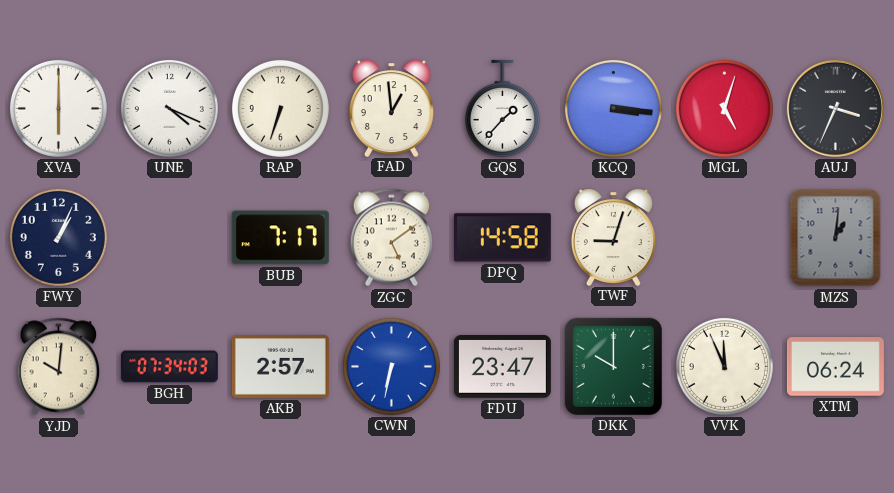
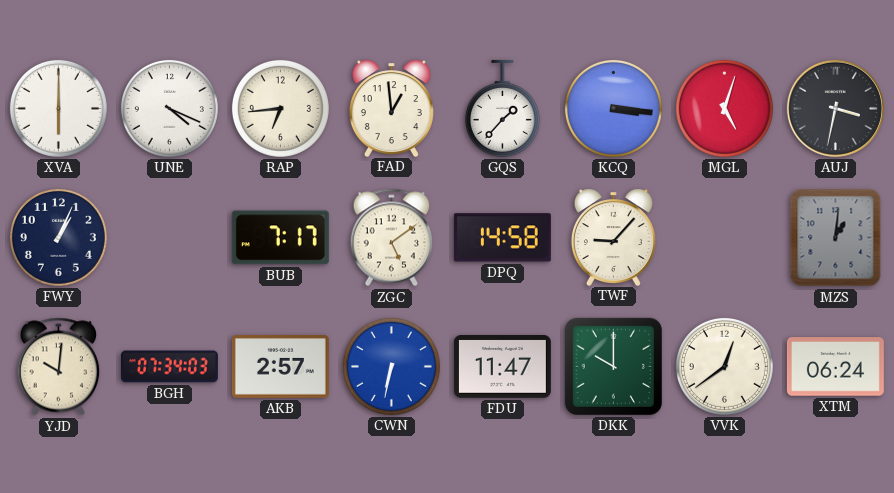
RAP: 6:33 -> 6:44 (280, 108)
AUJ: 3:34 -> 3:32 (835, 108)
TWF: 9:03 -> 9:07 (613, 237)
FDU: 23:47 -> 11:47 (502, 367)
VVK: 11:56 -> 12:39 (724, 366)
